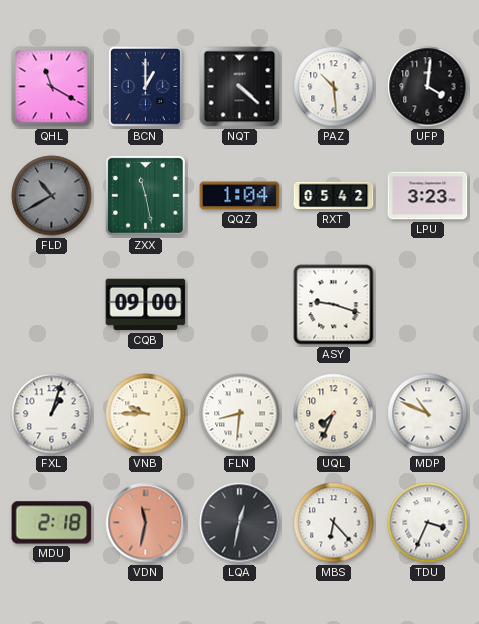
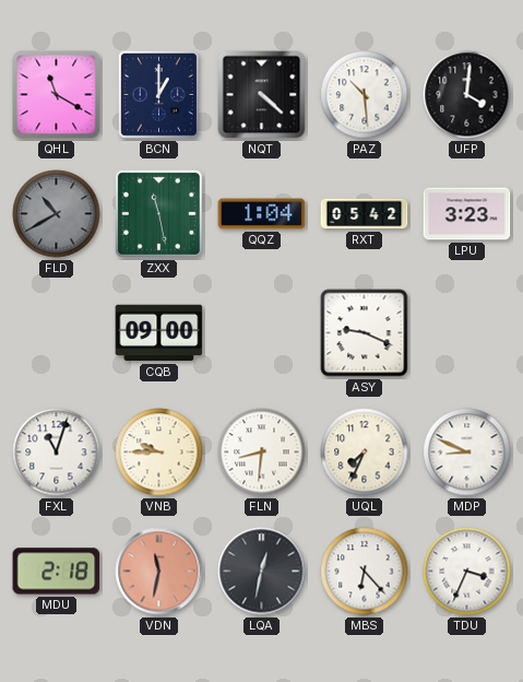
ASY: 9:18 -> 9:19 (365, 333)
FXL: 1:03 -> 11:03 (57, 452)
MDP: 10:49 -> 8:49 (467, 452)
